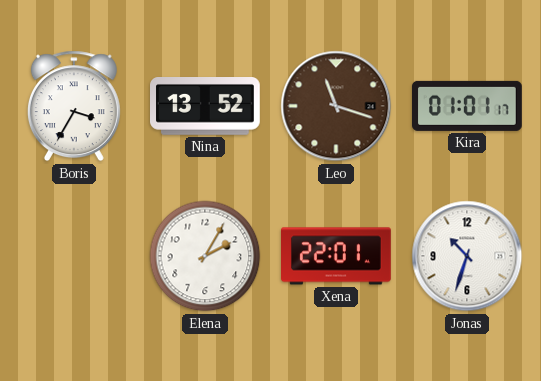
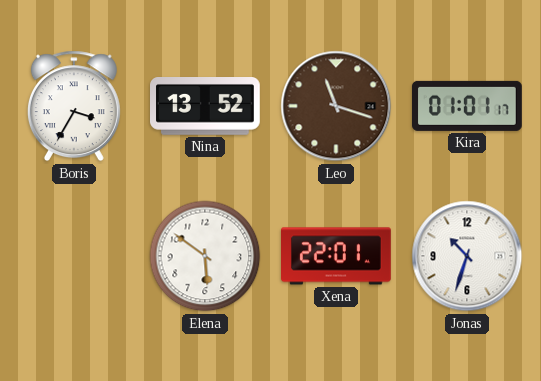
Elena: 2:05 -> 5:51 (205, 256)
